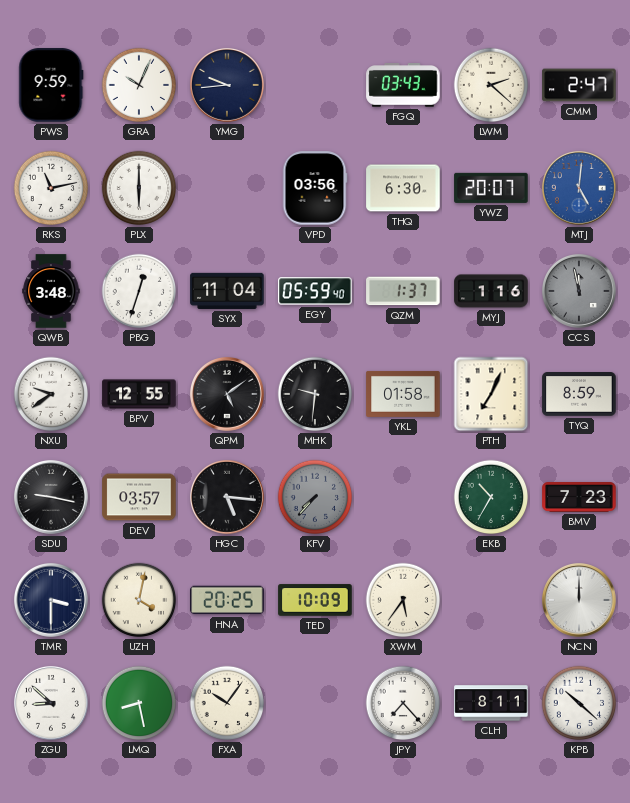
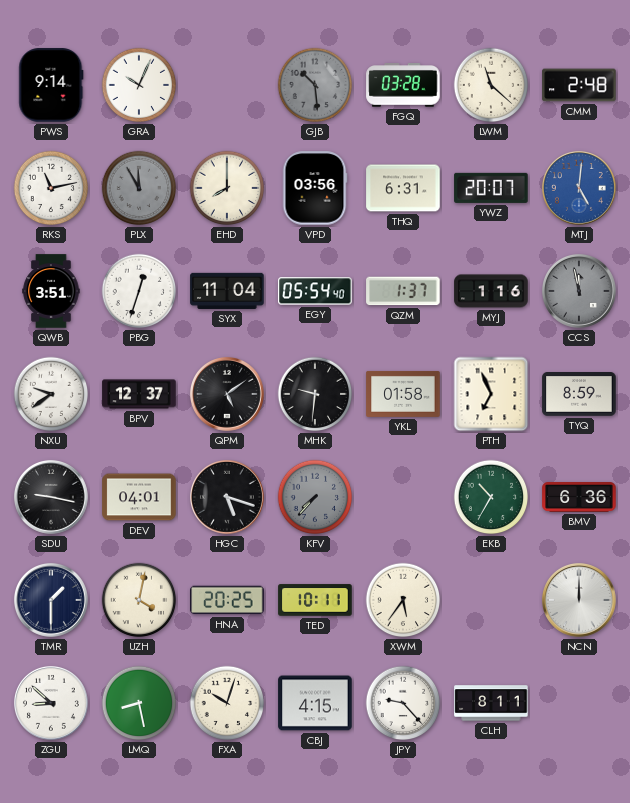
PWS: 9:59 -> 9:14 (51, 85)
YMG: 9:44 -> none (227, 85)
GJB: none -> 10:29 (315, 85)
FGQ: 03:43 -> 03:28 (403, 86)
LWM: 2:22 -> 11:22 (491, 85)
CMM: 2:47 -> 2:48 (579, 85)
PLX: 6:00 -> 11:55 (139, 188)
PLX dial: white -> grey (139, 188)
EHD: none -> 8:00 (227, 188)
THQ: 6:30 -> 6:31 (403, 188)
QWB: 3:48 -> 3:51 (51, 291)
EGY: 05:59 -> 05:54 (315, 291)
BPV: 12:55 -> 12:37 (139, 394)
PTH: 7:04 -> 6:56 (491, 394)
DEV: 03:57 -> 04:01 (139, 497)
HGC: 5:16 -> 5:18 (227, 497)
BMV: 7:23 -> 6:36 (579, 498)
TMR: 3:30 -> 1:30 (51, 600)
TED: 10:09 -> 10:11 (315, 600)
FXA: 10:06 -> 10:03 (227, 703)
CBJ: none -> 4:15 (315, 703)
JPY: 7:23 -> 9:23 (403, 703)
KPB: 10:22 -> none (579, 703)
